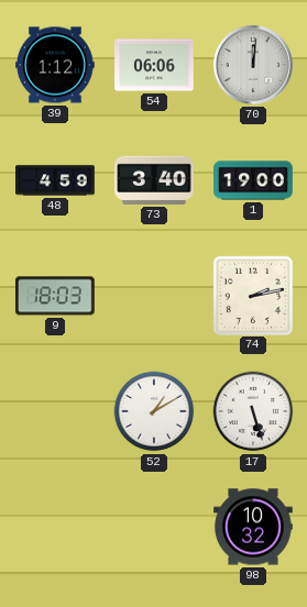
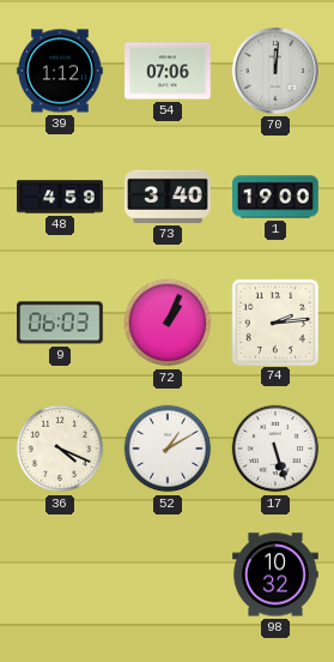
54: 06:06 -> 07:06 (168, 71)
9: 18:03 -> 06:03 (61, 323)
72: none -> 1:04 (168, 323)
74: 2:13 -> 2:14 (274, 321)
36: none -> 4:19 (60, 449)
